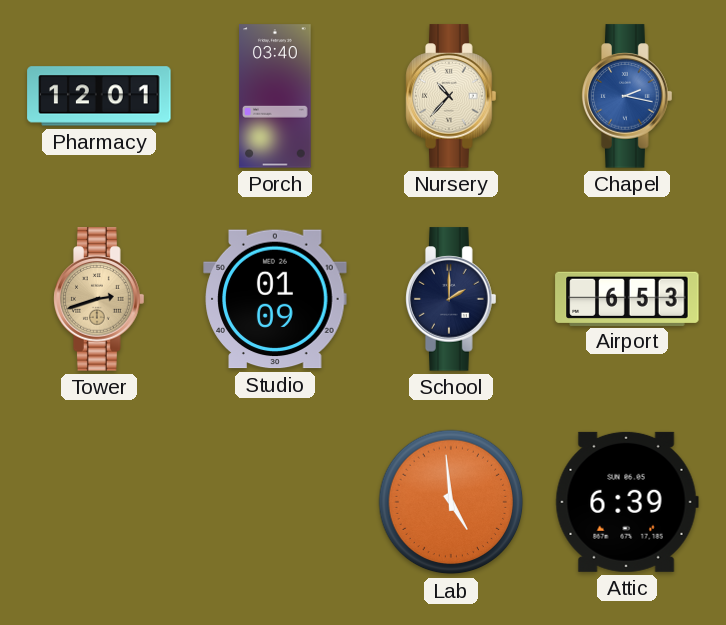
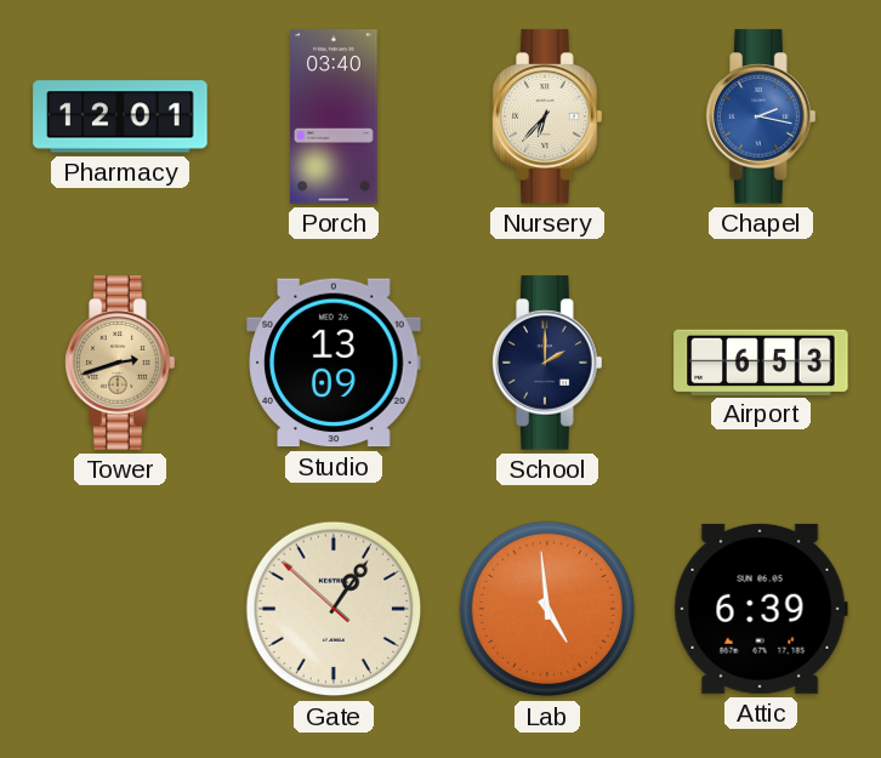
Nursery: 10:37 -> 6:37 (547, 116)
Studio: 01:09 -> 13:09 (334, 363)
Gate: none -> 1:05 (334, 609)
